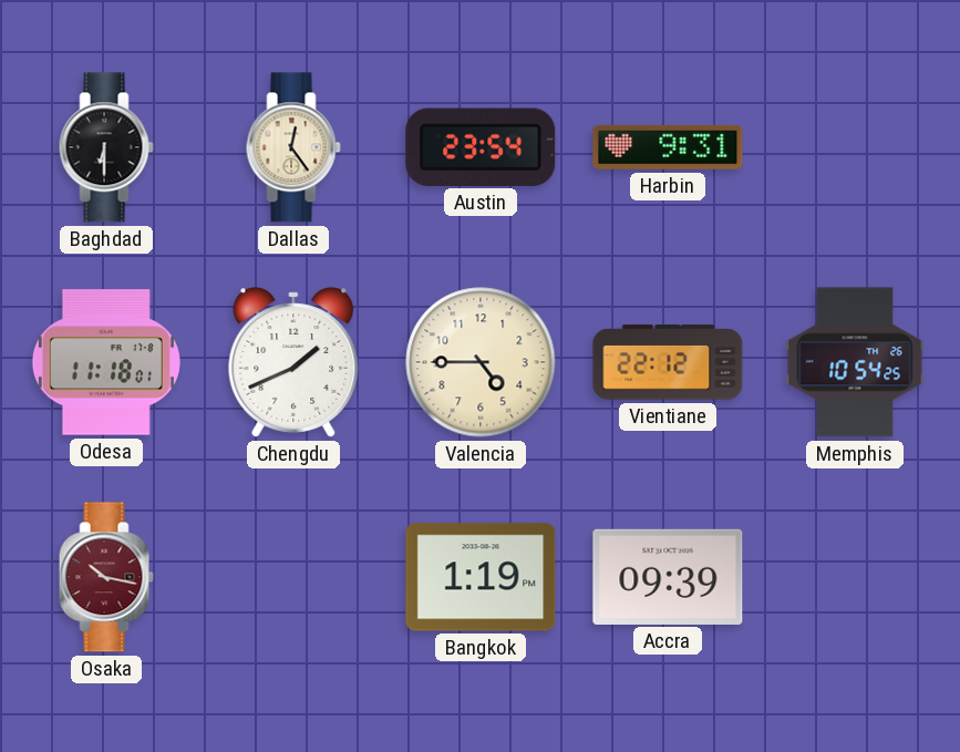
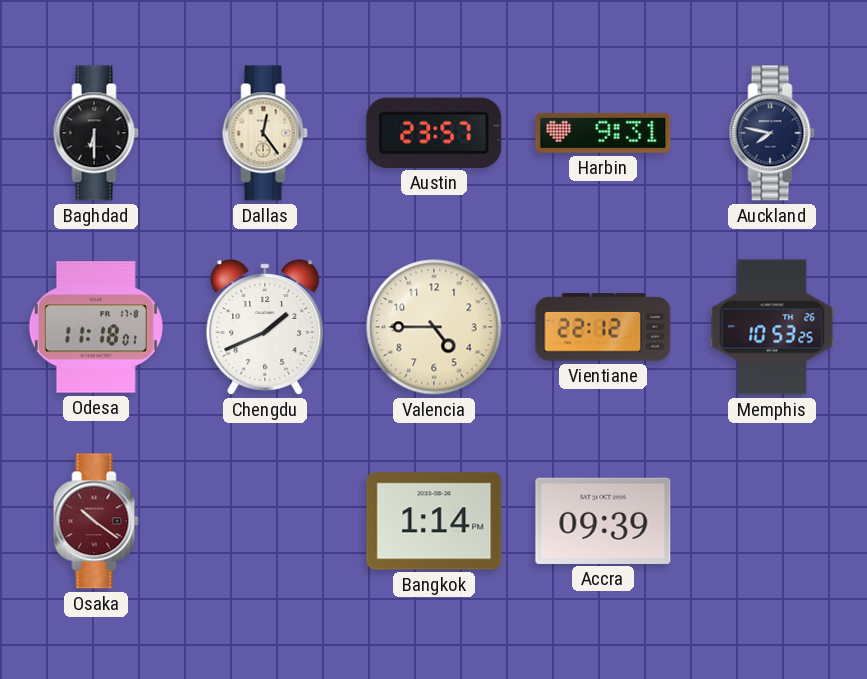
Austin: 23:54 -> 23:57 (434, 133)
Auckland: none -> 7:47 (772, 133)
Memphis: 10:54 -> 10:53 (772, 327)
Osaka: 10:17 -> 10:21 (96, 521)
Bangkok: 1:19 -> 1:14 (434, 521)
